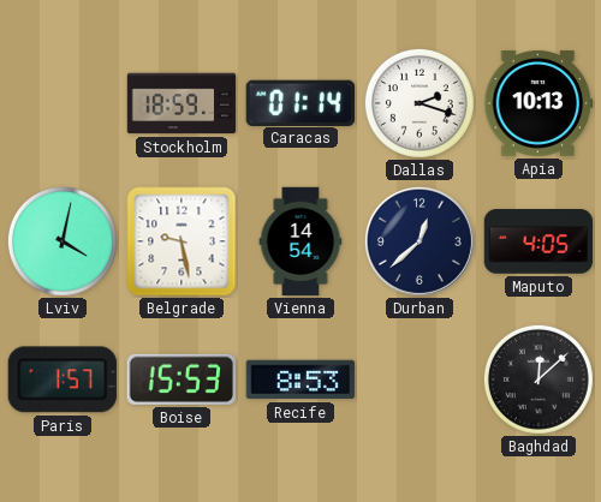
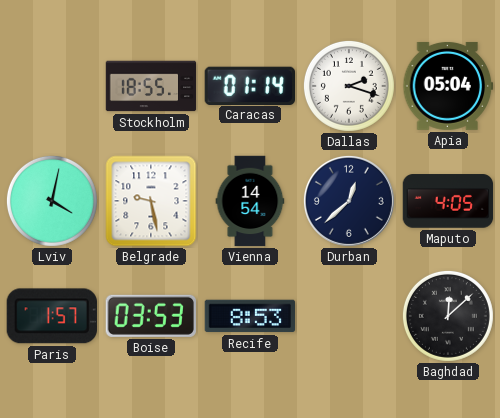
Stockholm: 18:59 -> 18:55 (151, 86)
Apia: 10:13 -> 05:04 (448, 86)
Boise: 15:53 -> 03:53 (150, 316)
